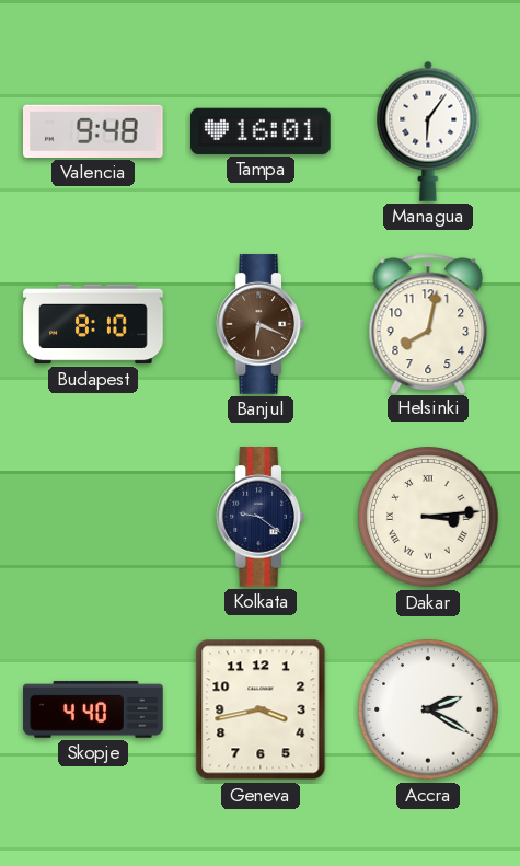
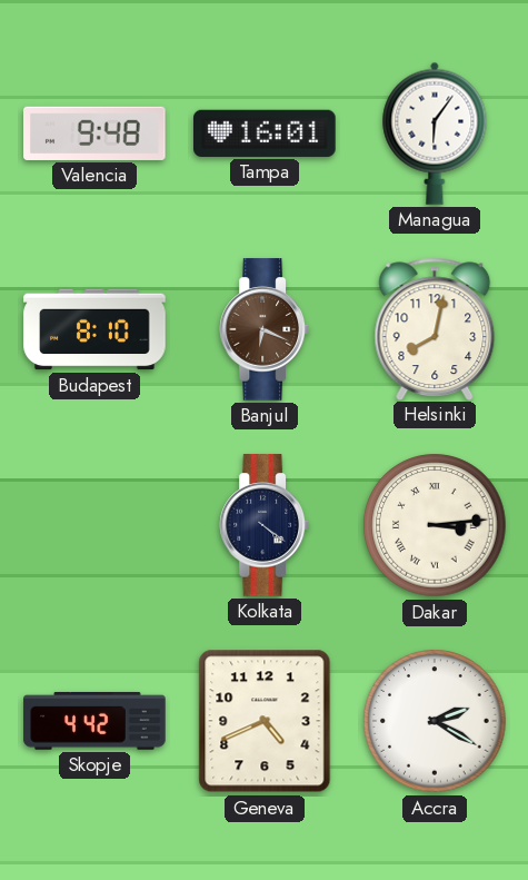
Kolkata: 9:21 -> 4:21 (265, 525)
Skopje: 4:40 -> 4:42 (94, 721)
Geneva: 3:43 -> 4:41 (265, 721)
